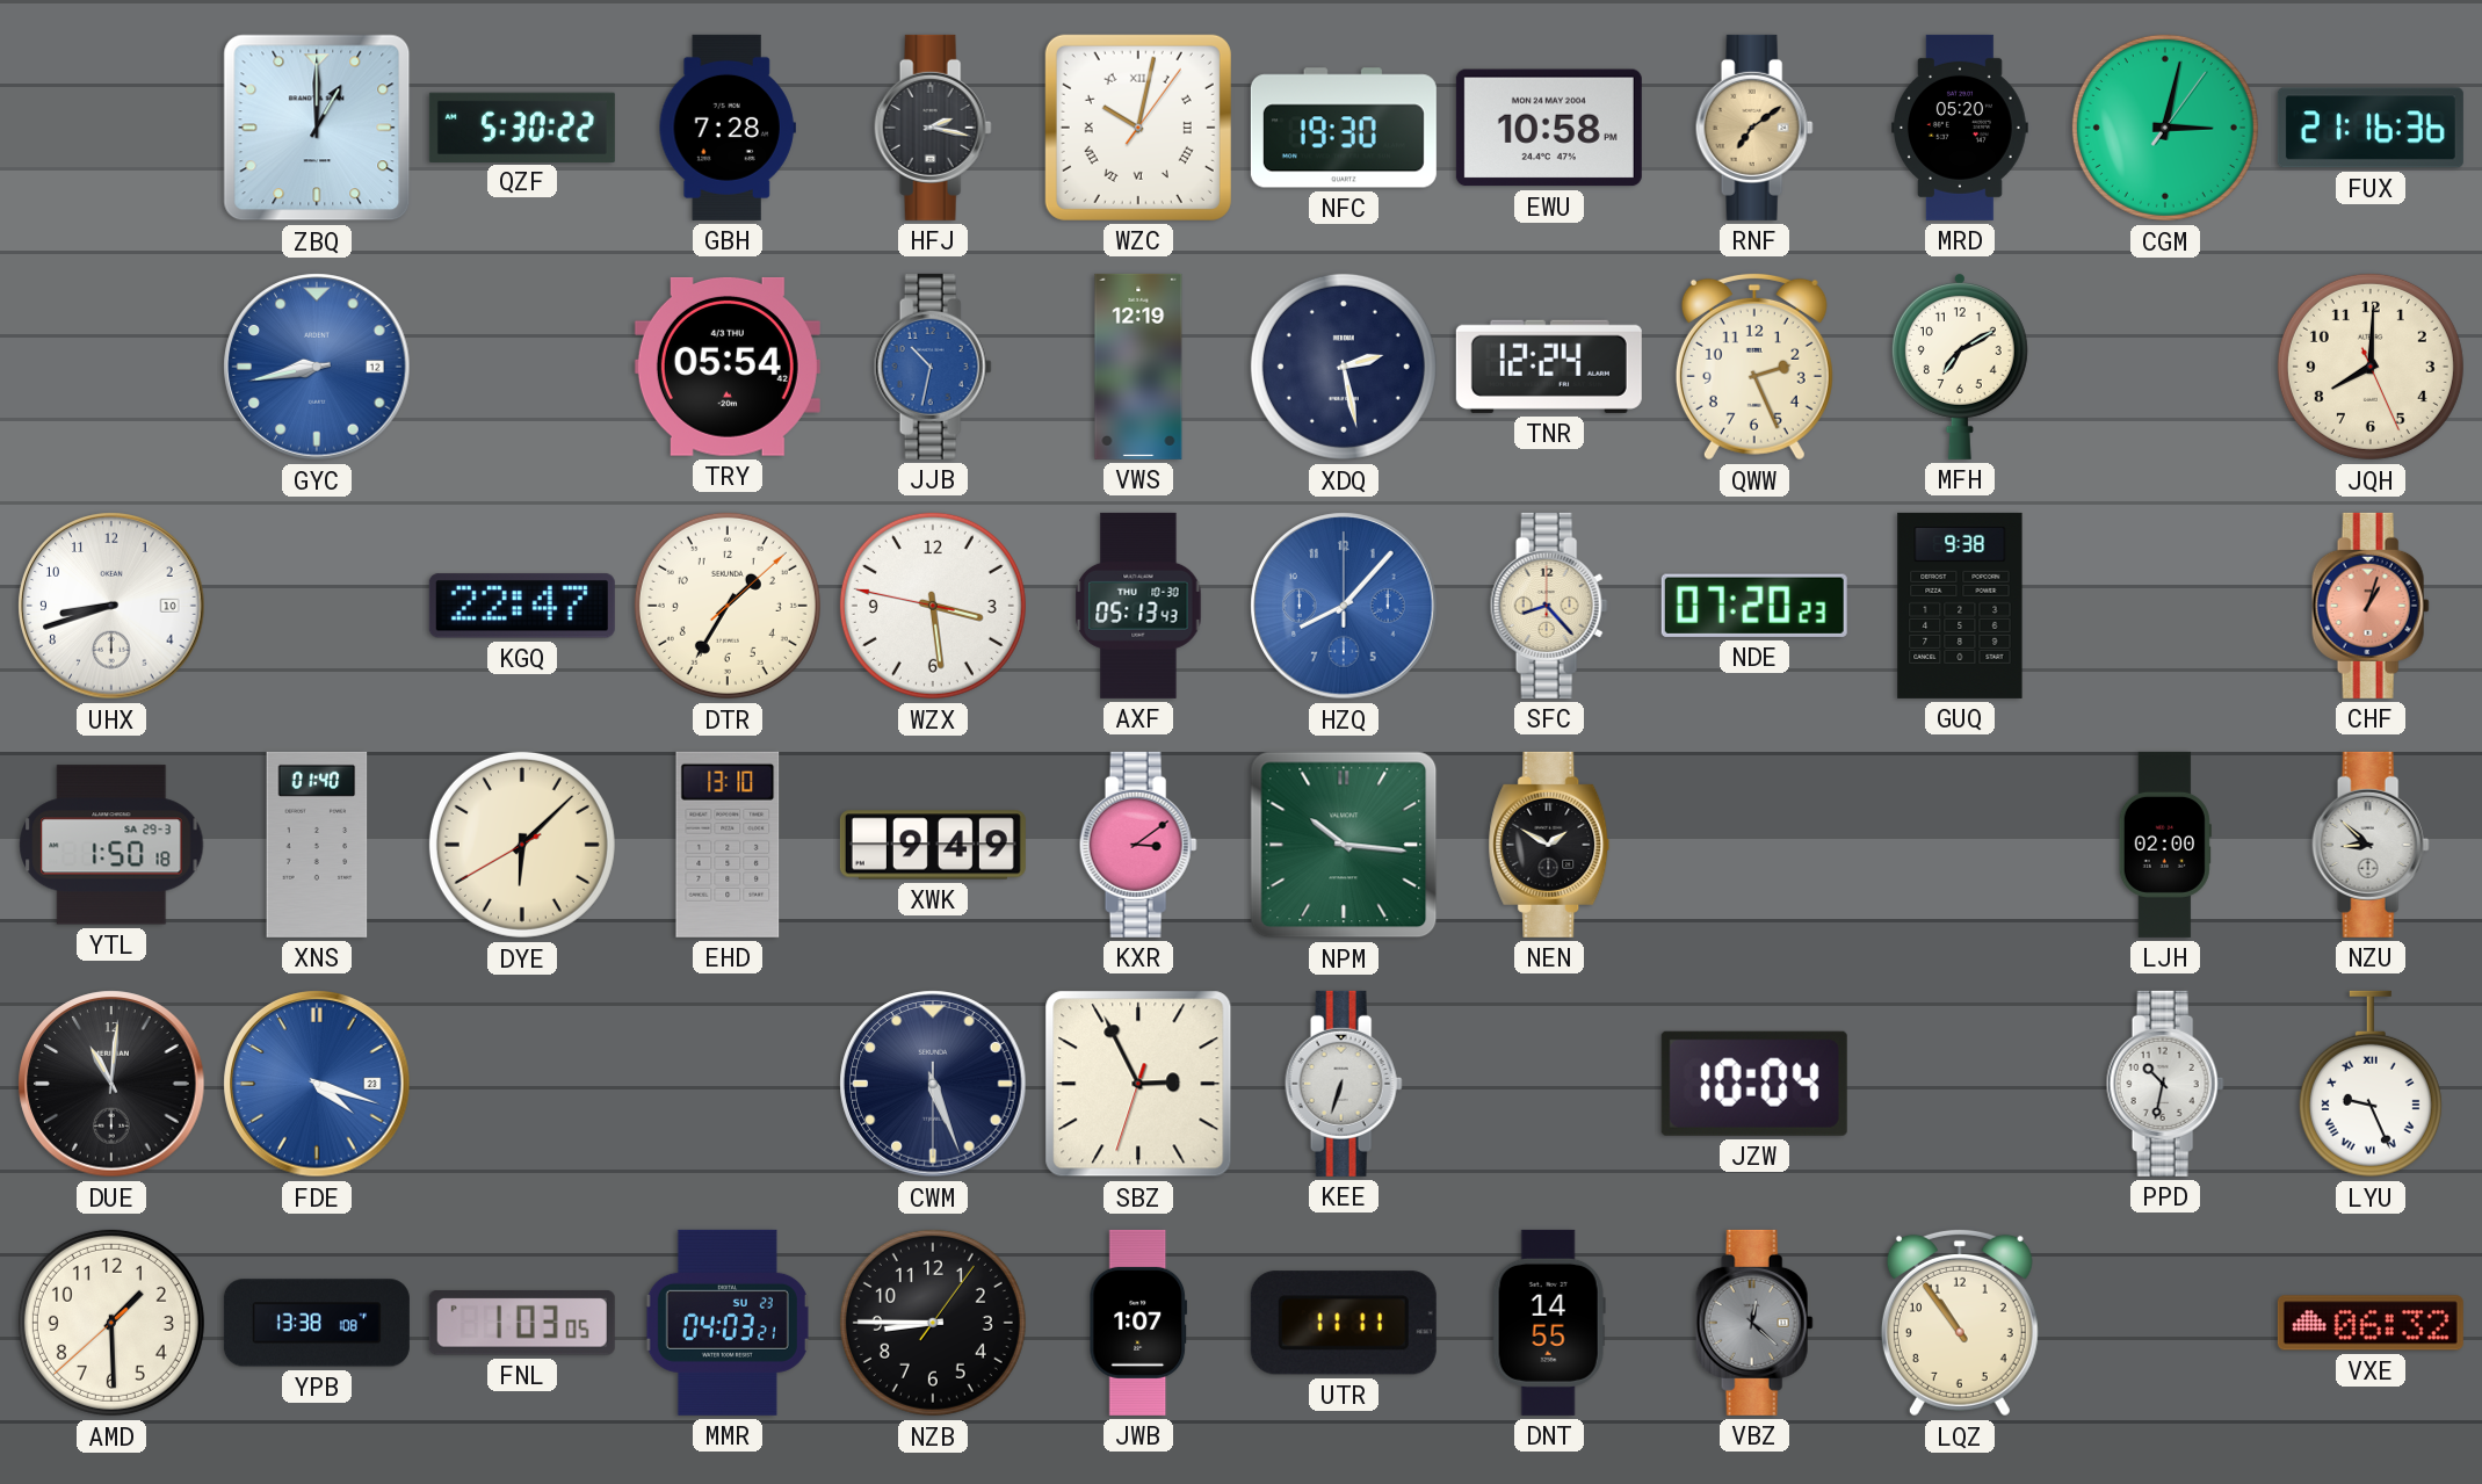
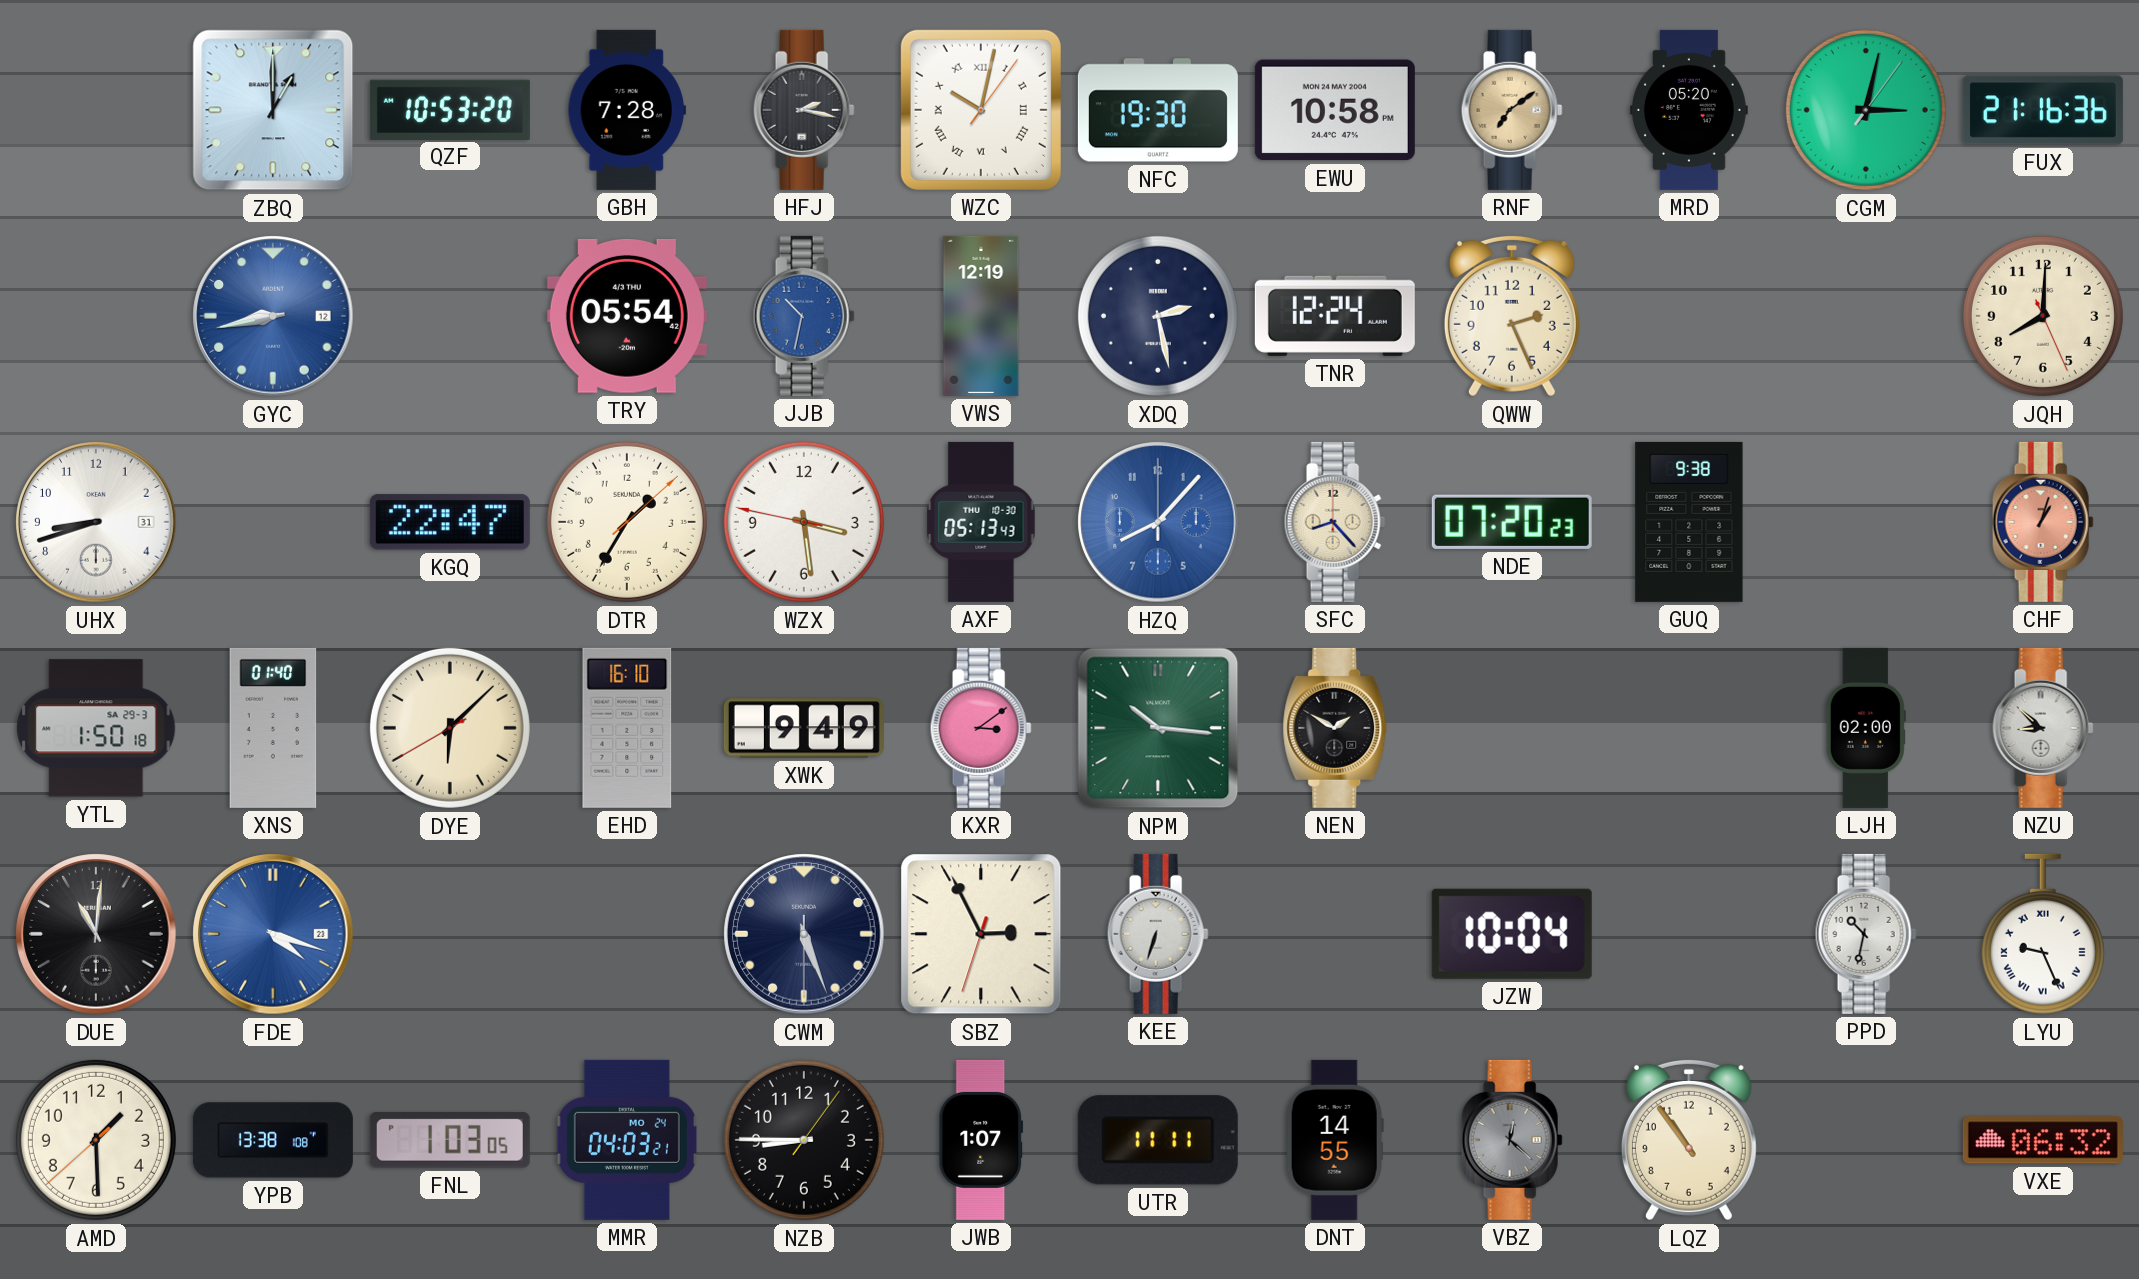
QZF: 5:30 -> 10:53 (450, 109)
MFH: 7:10 -> none (1960, 365)
UHX date: 10 -> 31 (96, 522)
EHD: 13:10 -> 16:10 (627, 728)
MMR date: SU 23 -> MO 24 (627, 1140)
